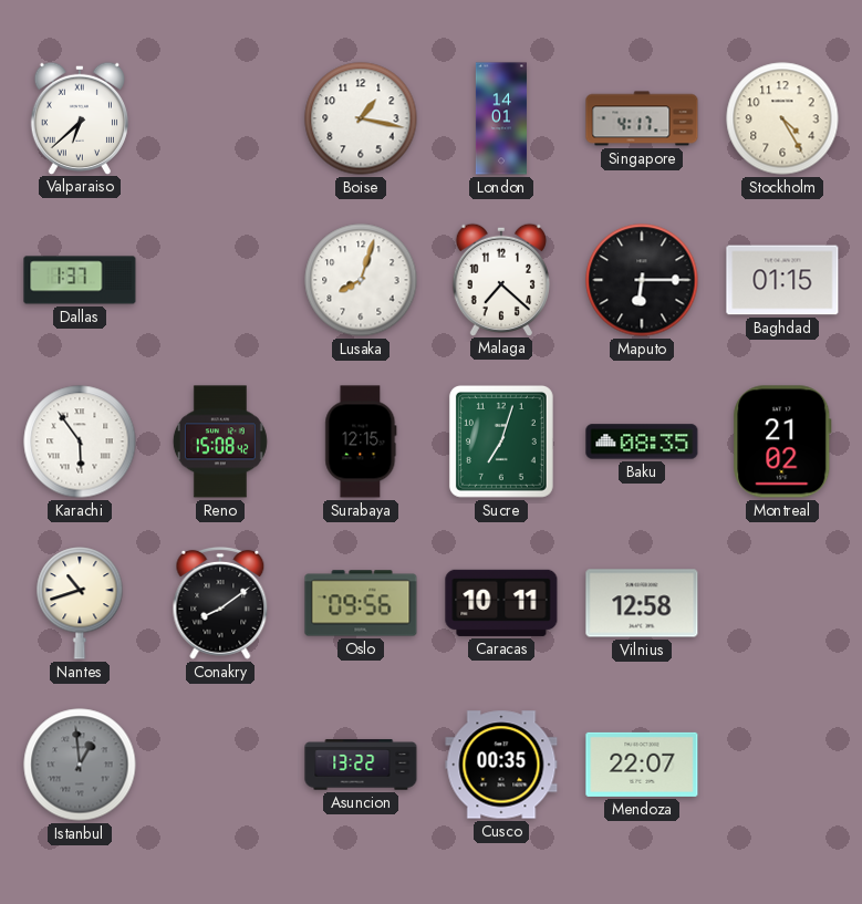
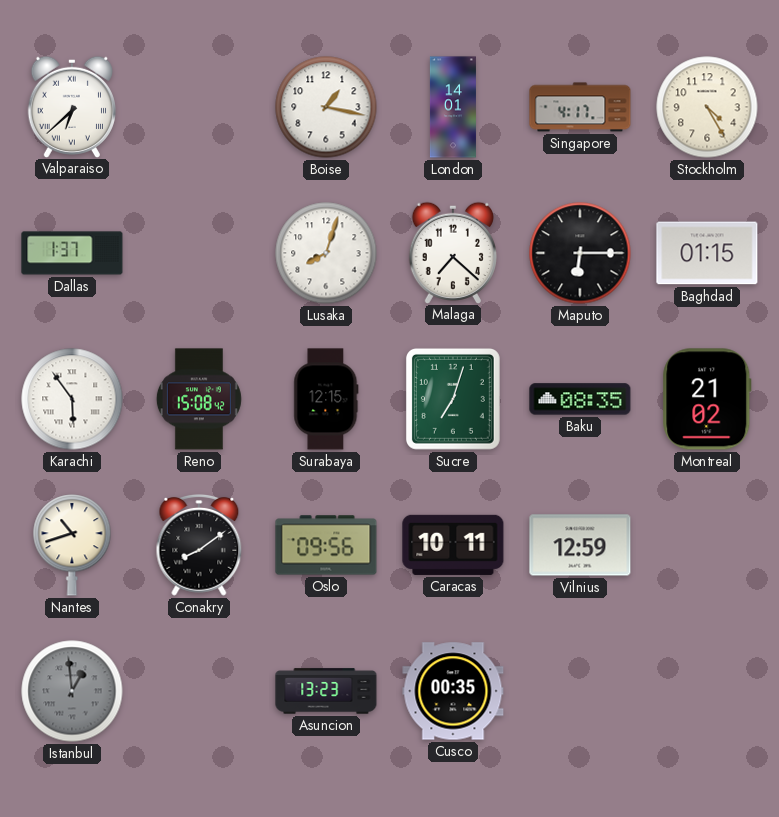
Vilnius: 12:58 -> 12:59 (580, 545)
Asuncion: 13:22 -> 13:23 (326, 691)
Mendoza: 22:07 -> none (642, 765)
